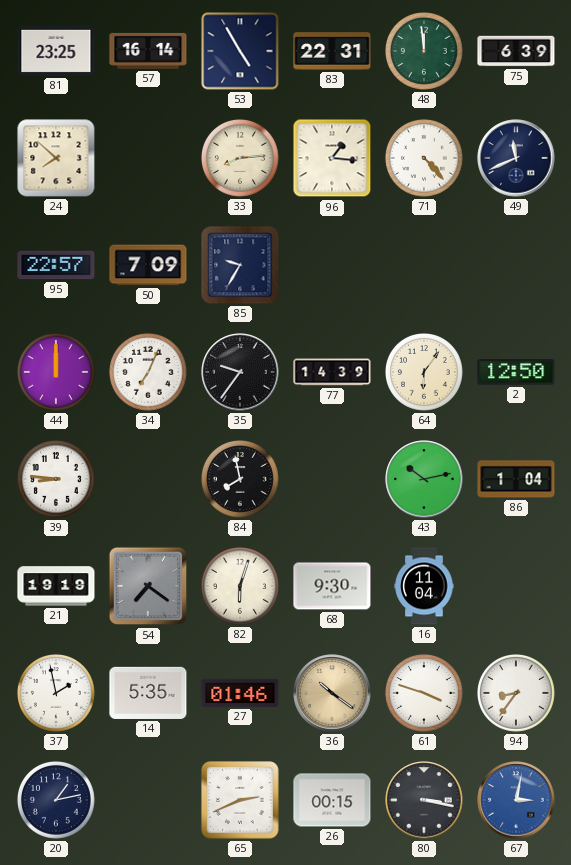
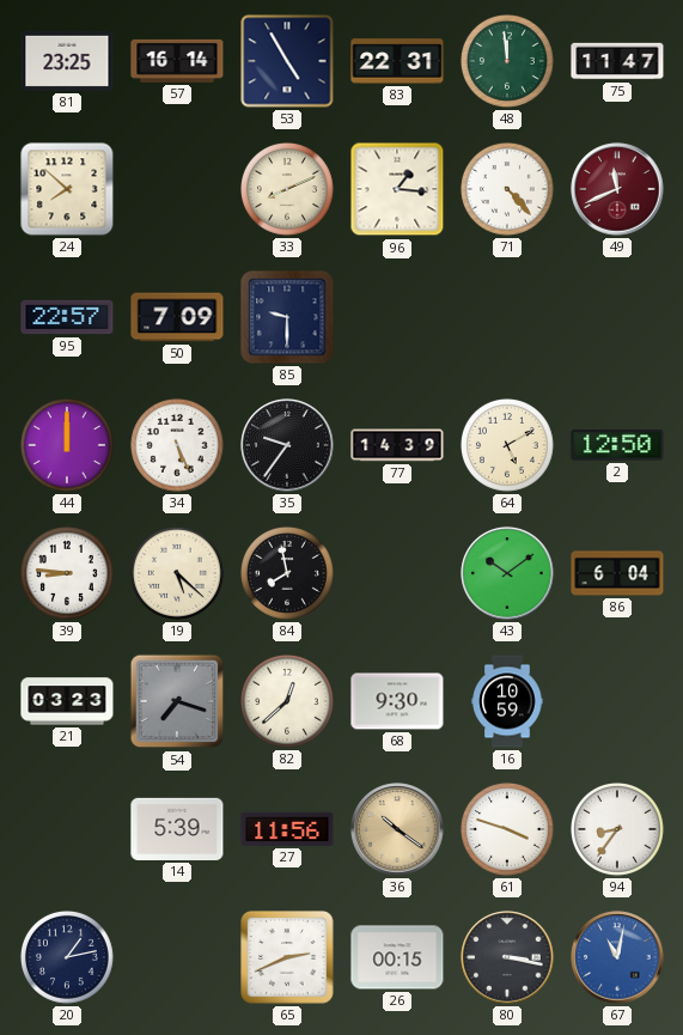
75: 6:39 -> 11:47 (617, 61)
33: 8:14 -> 8:11 (288, 190)
49 dial: navy -> burgundy (617, 189)
85: 9:35 -> 9:30 (287, 317)
34: 7:04 -> 5:26 (178, 446)
64: 6:06 -> 5:10 (508, 446)
19: none -> 5:22 (178, 574)
43: 10:13 -> 10:09 (507, 573)
86: 1:04 -> 6:04 (617, 573)
21: 19:19 -> 03:23 (67, 701)
54: 7:21 -> 7:18 (177, 701)
82: 6:03 -> 12:38 (288, 702)
16: 11:04 -> 10:59 (507, 701)
37: 1:58 -> none (57, 694)
14: 5:35 -> 5:39 (177, 829)
27: 01:46 -> 11:56 (287, 829)
67: 3:02 -> 11:02 (617, 957)
